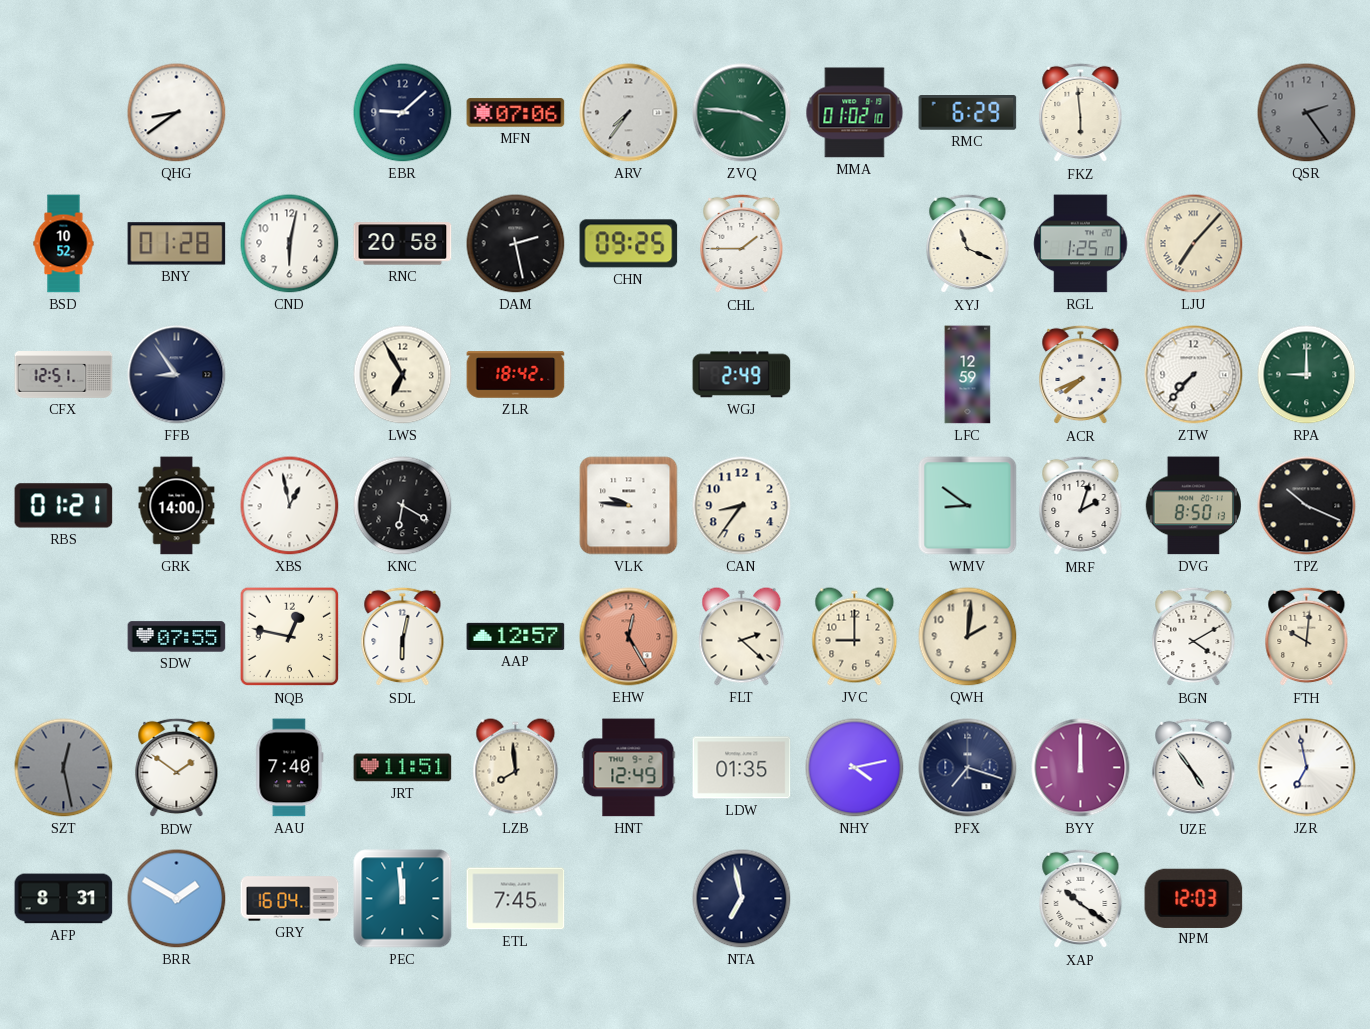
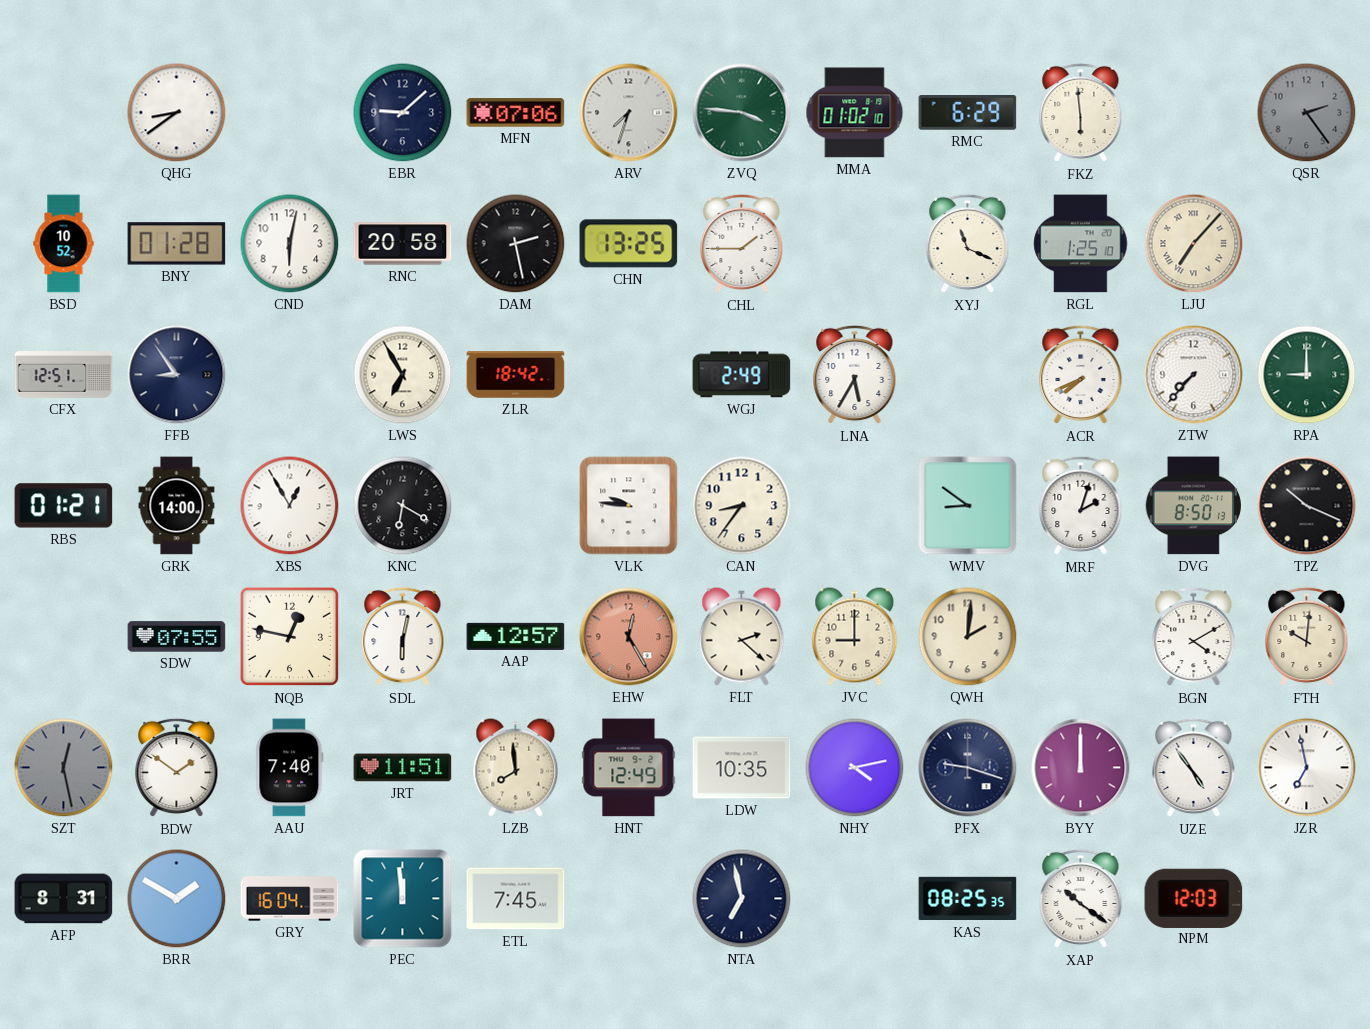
ARV: 7:36 -> 7:33 (629, 113)
CHN: 09:25 -> 13:25 (629, 244)
LNA: none -> 5:35 (855, 375)
LFC: 12:59 -> none (968, 375)
XBS: 12:58 -> 12:55 (290, 506)
LDW: 01:35 -> 10:35 (742, 768)
PFX: 7:18 -> 9:18 (968, 768)
KAS: none -> 08:25 (968, 899)
